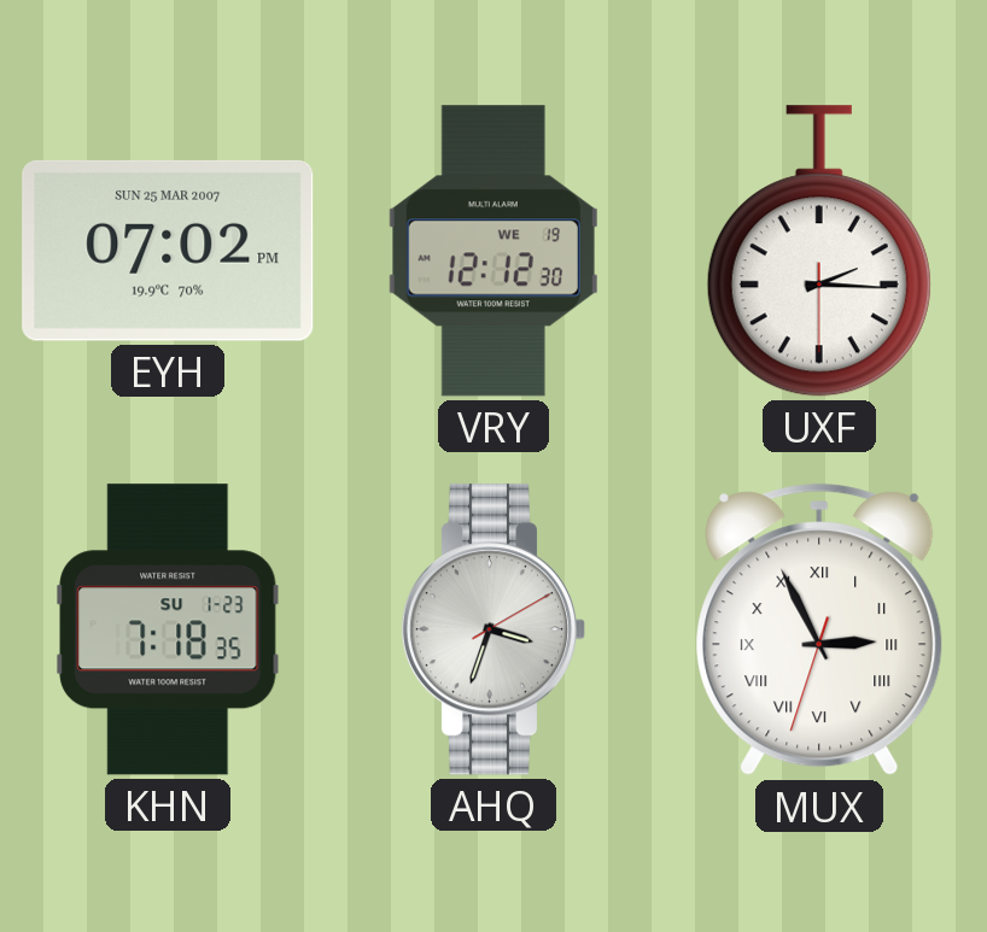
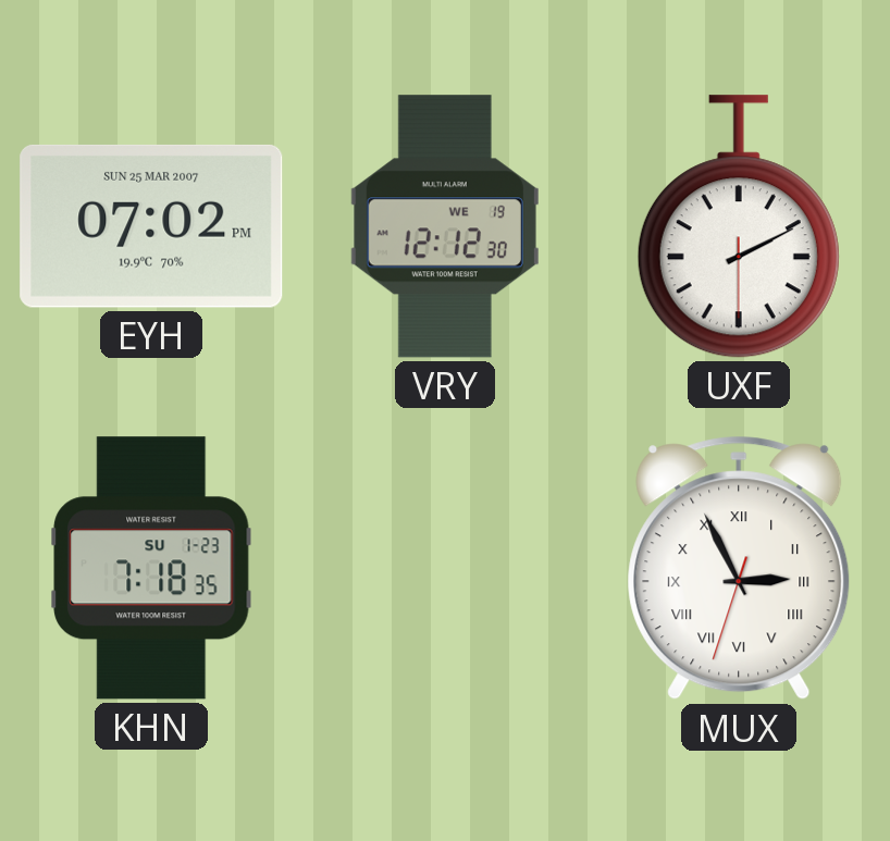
UXF: 2:15 -> 2:10 (739, 226)
AHQ: 3:33 -> none (492, 629)
